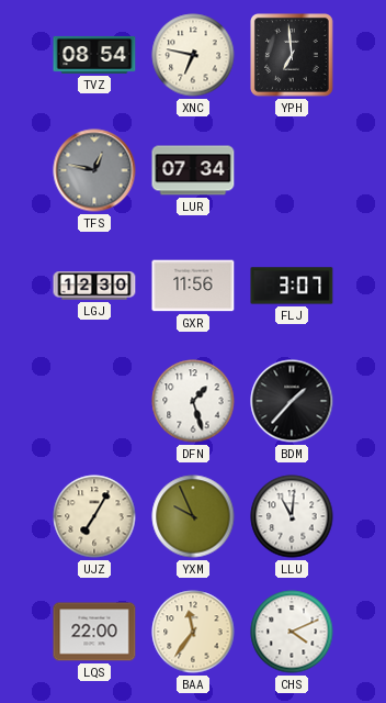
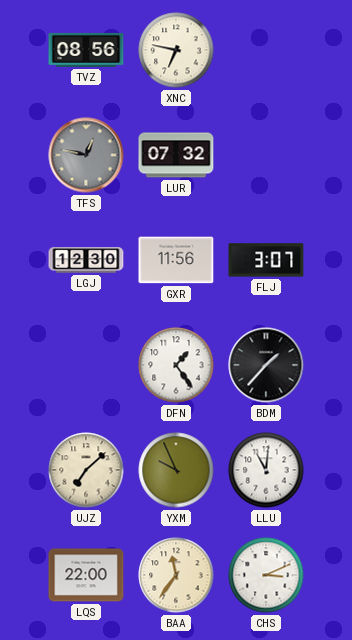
TVZ: 08:54 -> 08:56 (86, 50)
YPH: 6:59 -> none (293, 56)
LUR: 07:34 -> 07:32 (176, 155)
DFN: 1:27 -> 1:24 (176, 365)
UJZ: 7:05 -> 7:08 (86, 470)
CHS: 4:11 -> 3:11 (266, 575)
